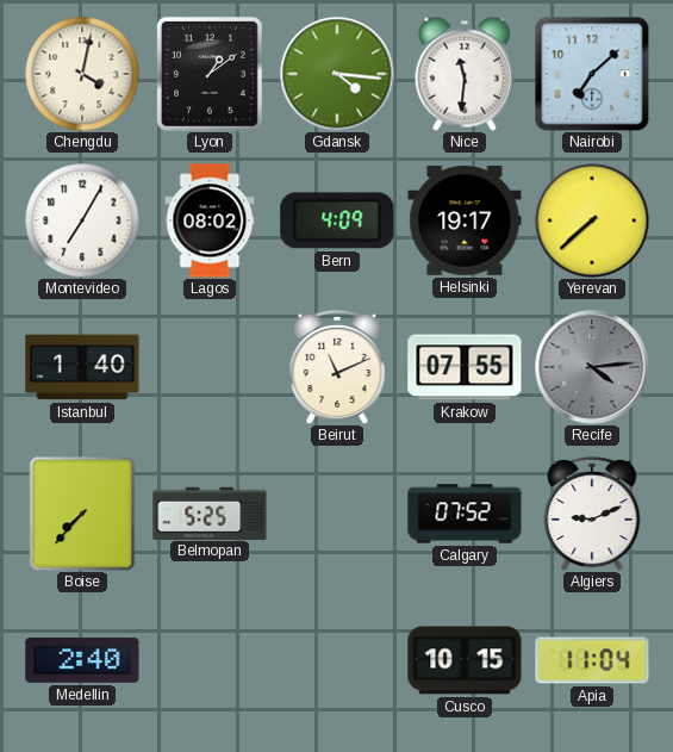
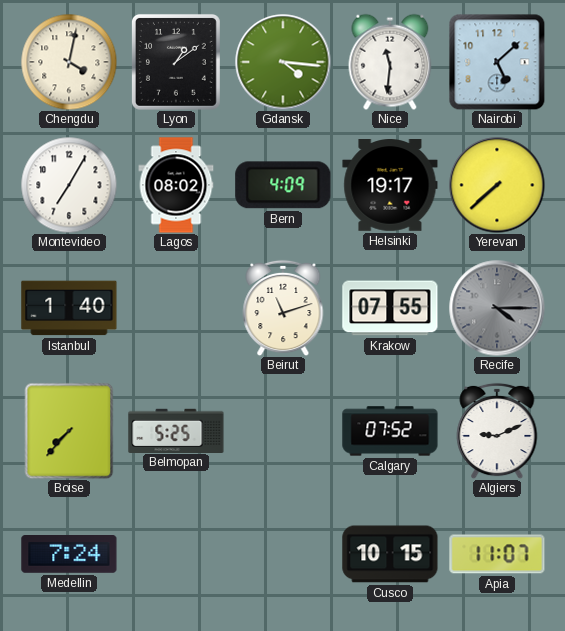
Nairobi: 7:08 -> 5:08 (497, 62)
Beirut: 11:11 -> 11:12 (283, 308)
Recife: 4:14 -> 4:15 (497, 308)
Medellin: 2:40 -> 7:24 (69, 554)
Apia: 11:04 -> 11:07 (497, 554)
